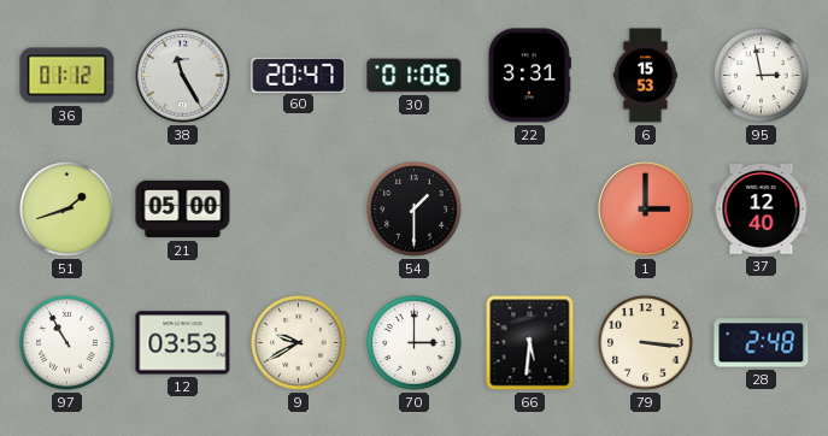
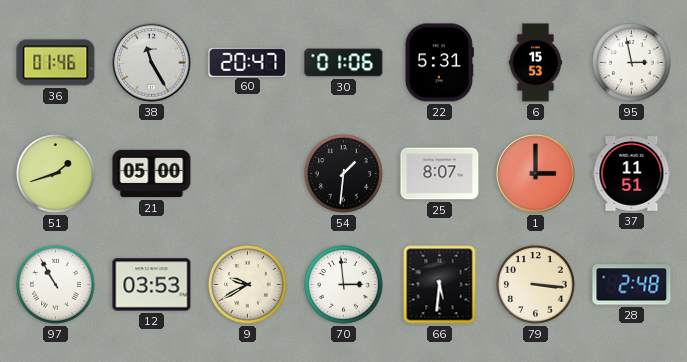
36: 01:12 -> 01:46 (56, 63)
22: 3:31 -> 5:31 (439, 63)
54: 1:30 -> 1:31 (344, 174)
25: none -> 8:07 (440, 174)
37: 12:40 -> 11:51 (632, 174)
70: 3:00 -> 2:59 (344, 285)
